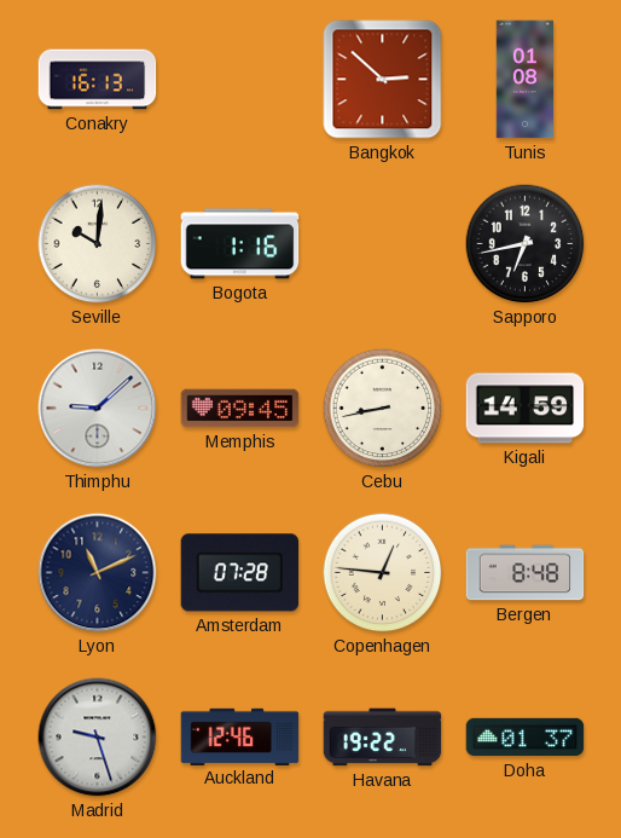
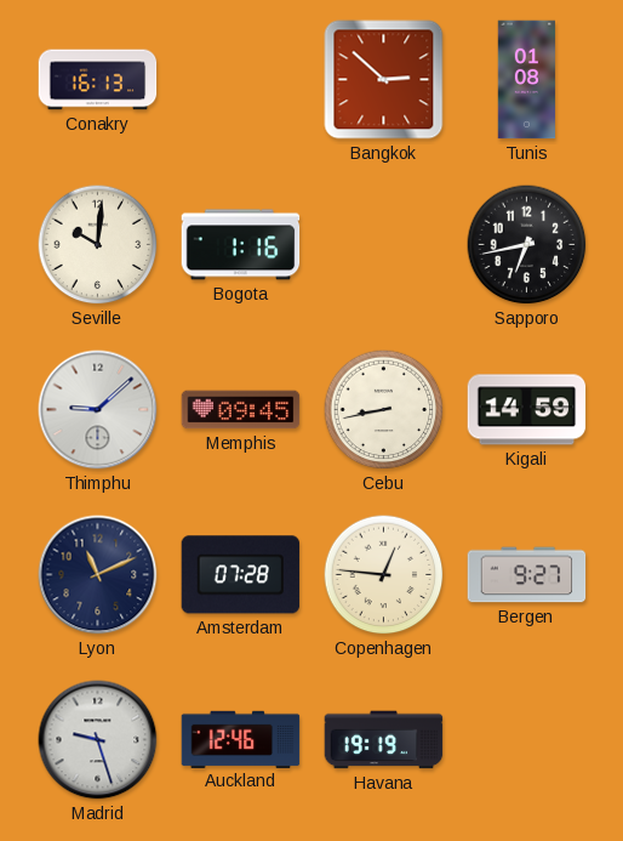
Bergen: 8:48 -> 9:27 (527, 575)
Havana: 19:22 -> 19:19 (384, 740)
Doha: 01:37 -> none (526, 738)
